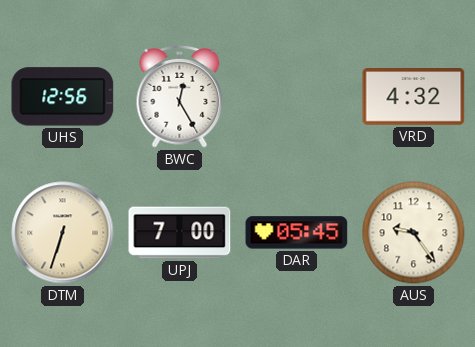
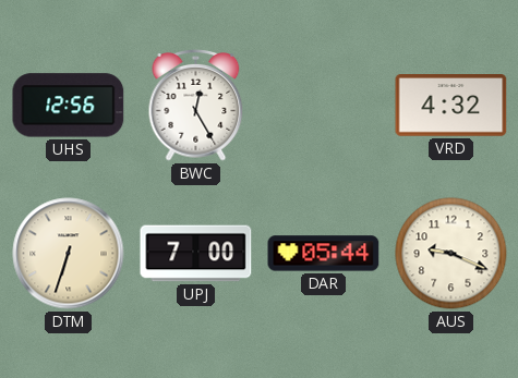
DAR: 05:45 -> 05:44 (324, 254)
AUS: 9:24 -> 9:19 (451, 254)
